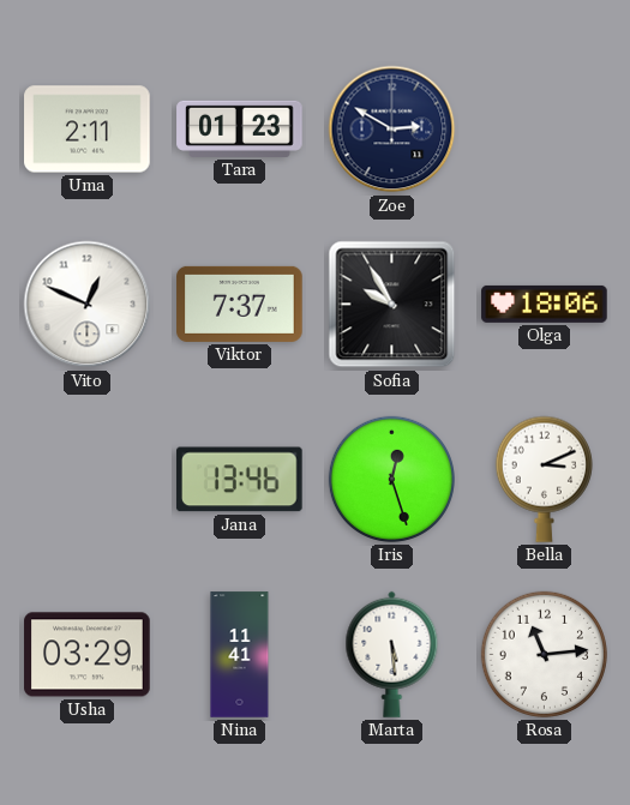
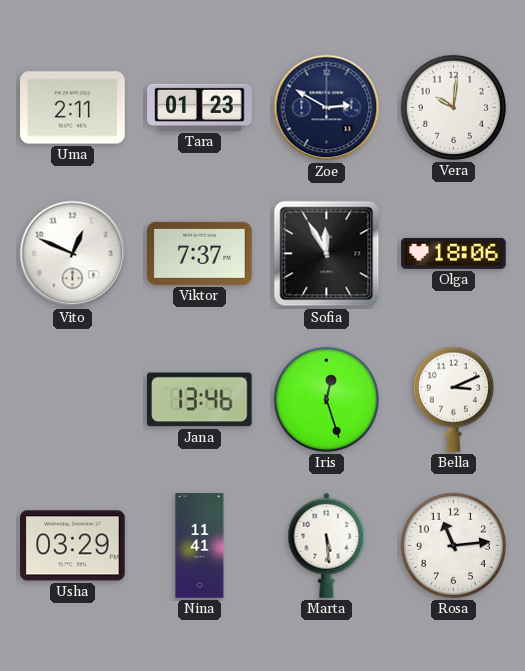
Vera: none -> 10:01 (453, 107)
Sofia: 9:55 -> 11:55 (327, 254)
